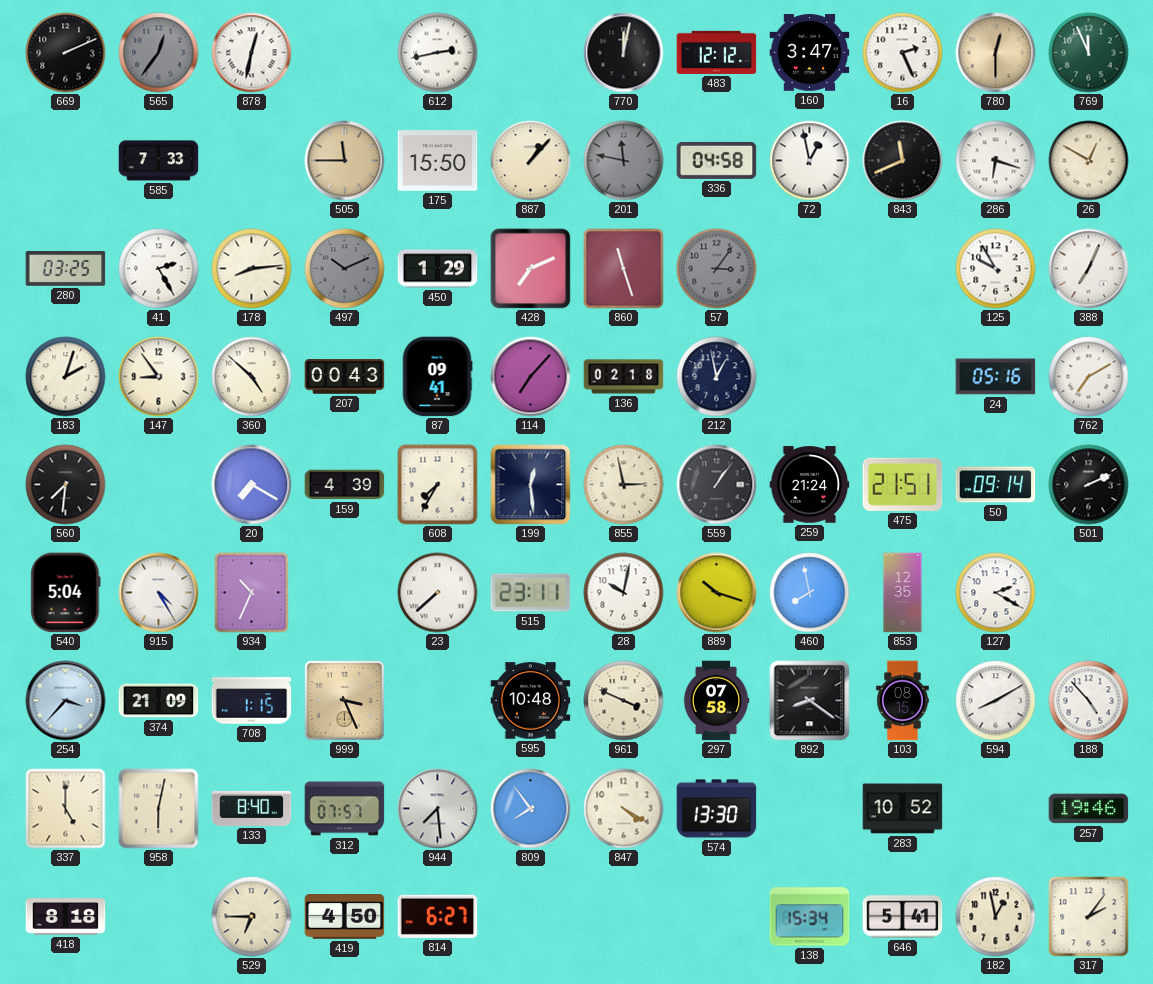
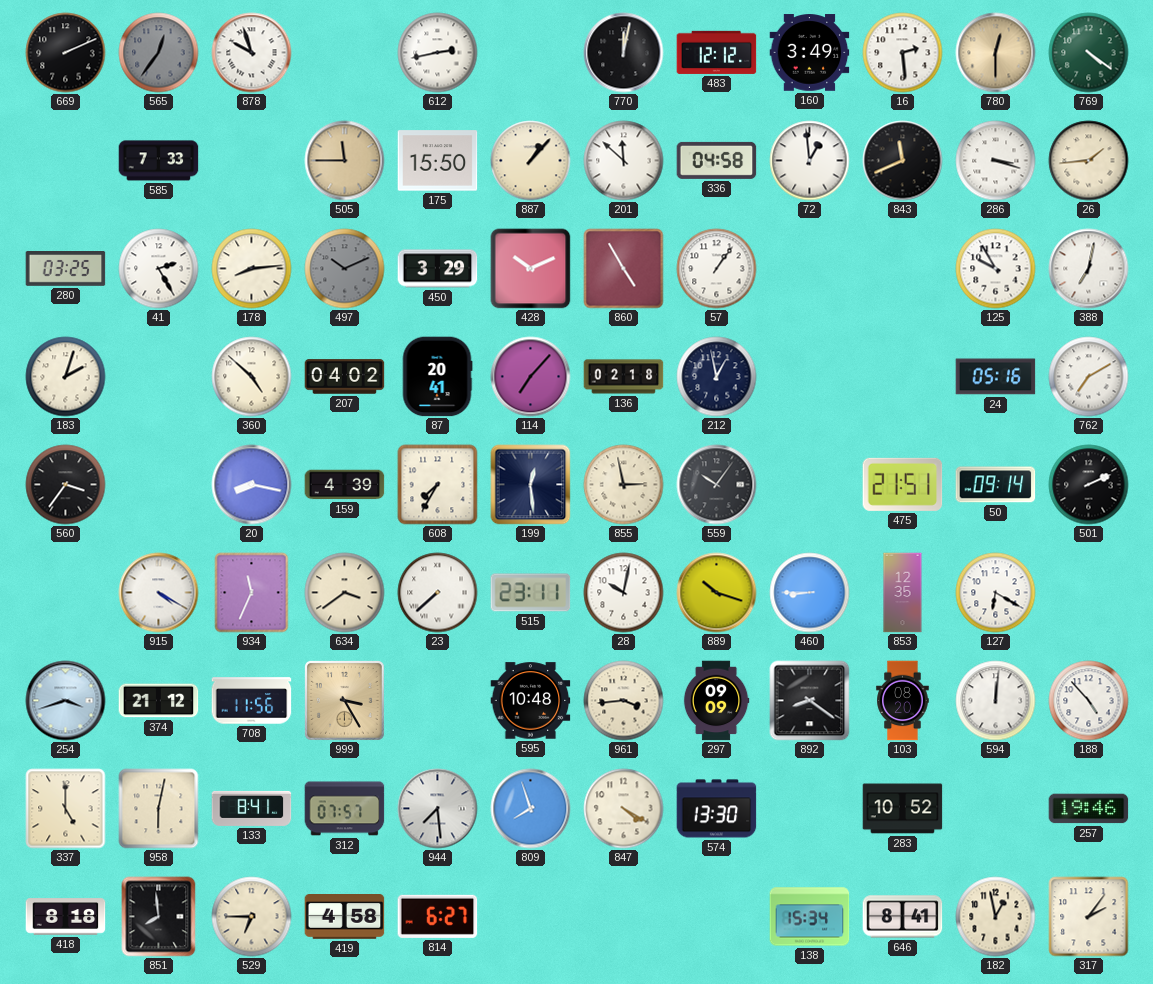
878: 12:32 -> 9:57 (252, 53)
160: 3:47 -> 3:49 (810, 53)
16: 2:26 -> 2:29 (903, 53)
769: 11:56 -> 4:21 (1089, 53)
201: 11:47 -> 11:52 (624, 161)
201 dial: grey -> white (624, 161)
72: 12:58 -> 12:59 (810, 161)
286: 6:18 -> 3:18 (996, 161)
26: 12:50 -> 1:44 (1089, 161)
450: 1:29 -> 3:29 (438, 269)
428: 7:11 -> 10:11 (531, 269)
860: 11:27 -> 4:55 (624, 269)
57: 3:06 -> 1:06 (717, 269)
57 dial: grey -> white (717, 269)
388: 7:04 -> 7:02 (1089, 269)
147: 8:54 -> none (159, 377)
207: 00:43 -> 04:02 (345, 377)
87: 09:41 -> 20:41 (437, 377)
560: 7:31 -> 3:36 (66, 485)
20: 7:20 -> 8:17 (252, 485)
559: 1:06 -> 10:06 (717, 485)
259: 21:24 -> none (810, 485)
540: 5:04 -> none (66, 593)
915: 4:25 -> 4:20 (159, 593)
934: 10:34 -> 11:34 (252, 593)
634: none -> 3:39 (345, 593)
460: 7:58 -> 8:45 (810, 593)
127: 2:20 -> 6:20 (996, 593)
254: 3:37 -> 3:42 (66, 701)
374: 21:09 -> 21:12 (159, 701)
708: 1:15 -> 11:56 (252, 701)
999: 3:26 -> 3:25 (345, 701)
961: 3:49 -> 3:44 (624, 701)
297: 07:58 -> 09:09 (716, 701)
103: 08:15 -> 08:20 (903, 701)
594: 8:10 -> 12:01 (996, 701)
133: 8:40 -> 8:41 (252, 808)
809: 7:54 -> 7:57 (531, 809)
851: none -> 7:59 (159, 917)
419: 4:50 -> 4:58 (345, 917)
646: 5:41 -> 8:41 (903, 917)
